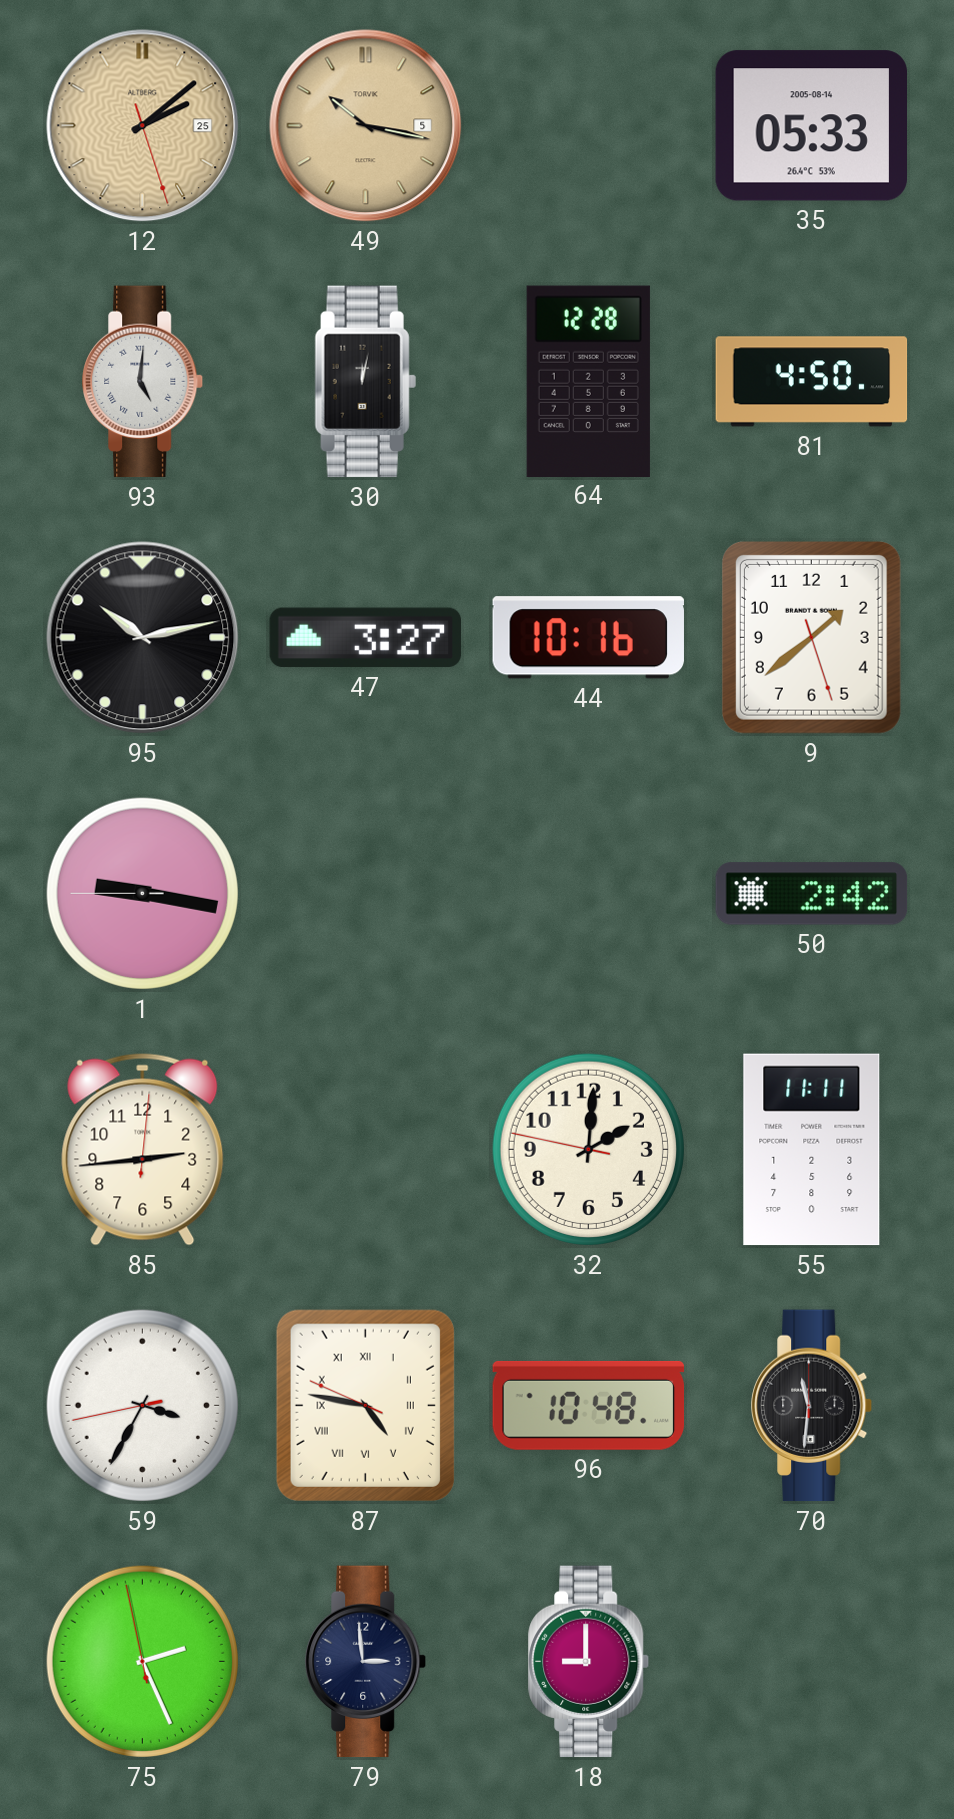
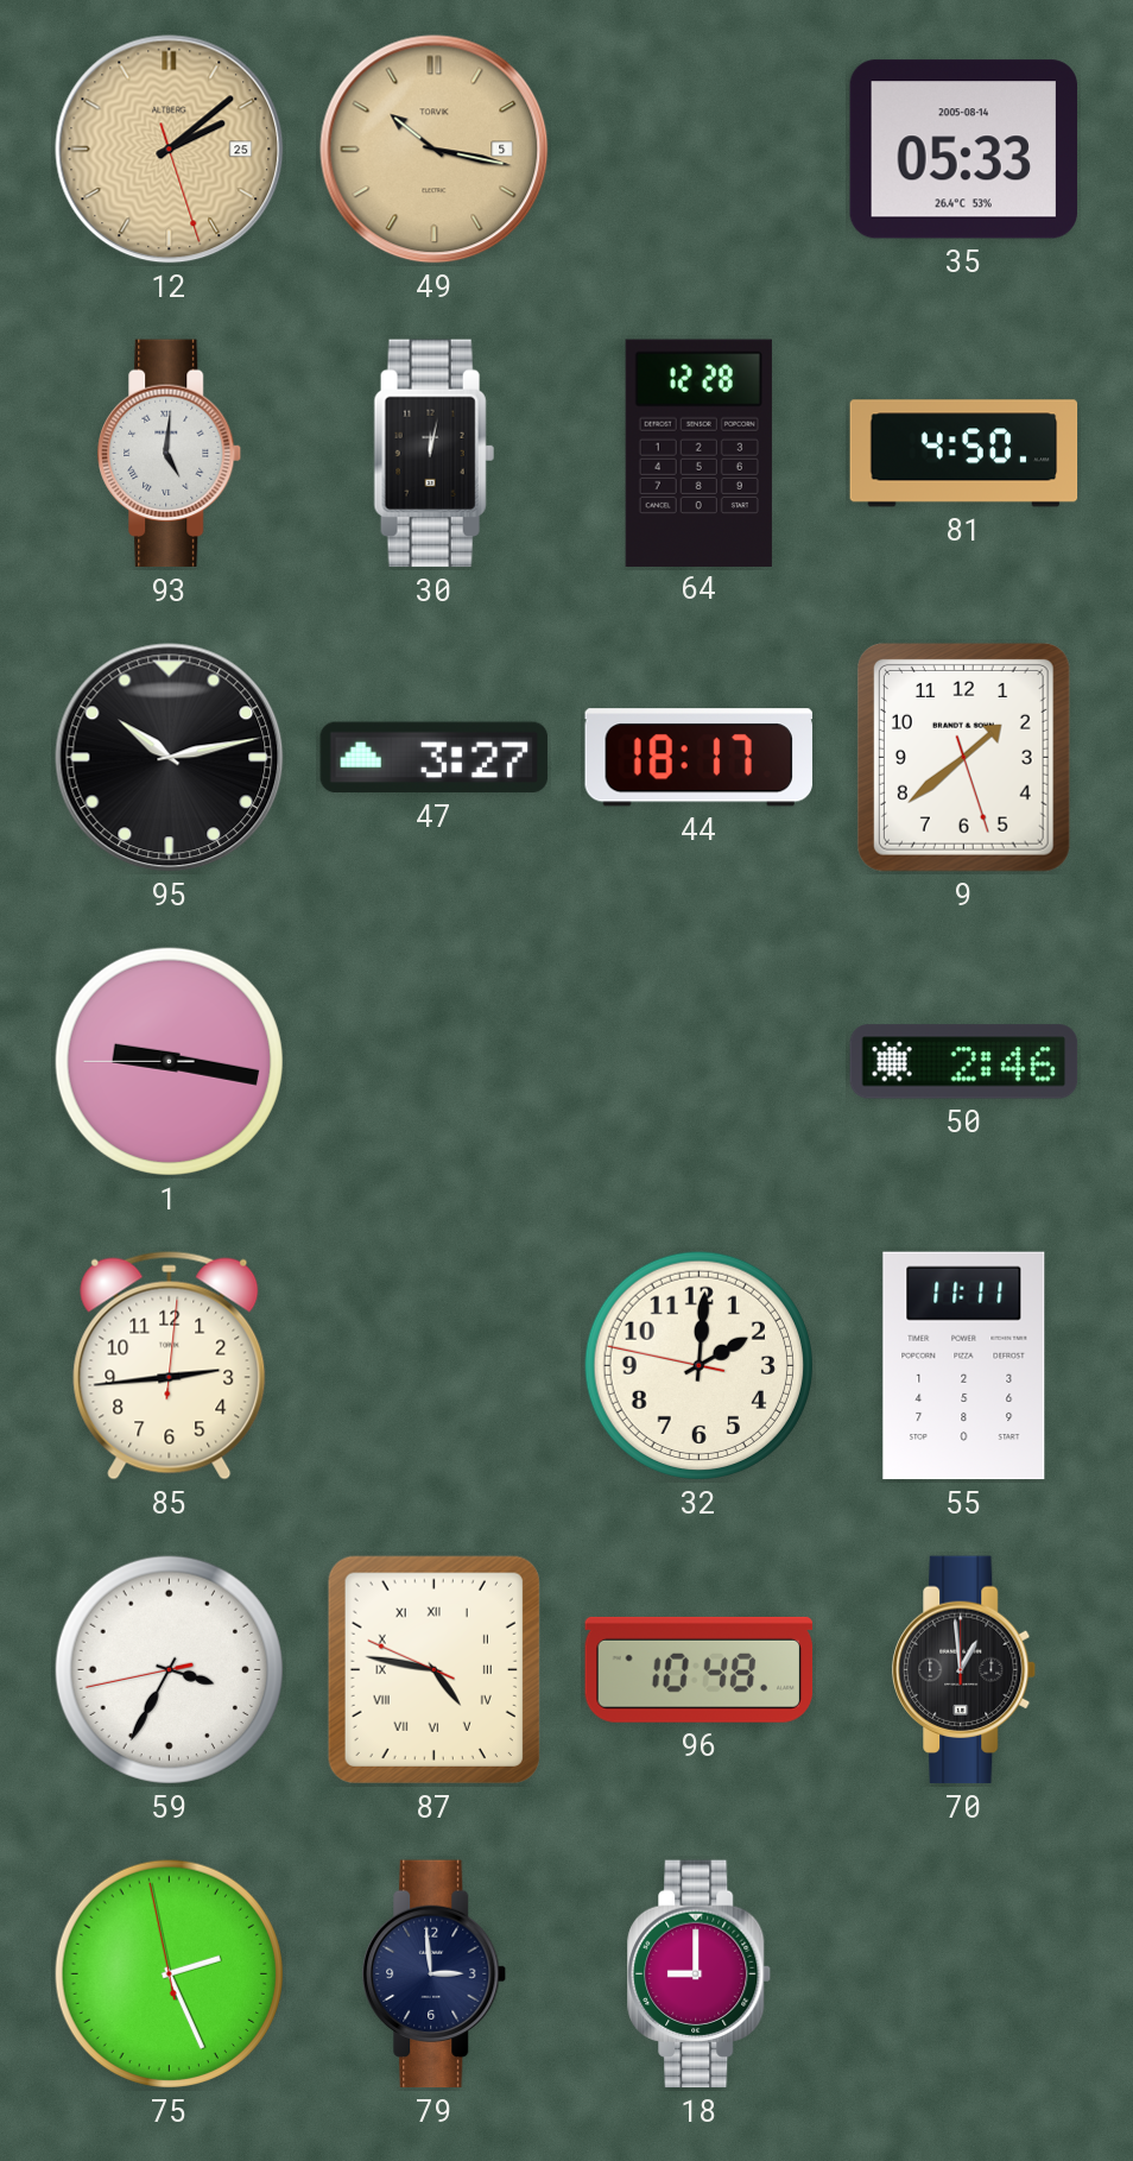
44: 10:16 -> 18:17 (698, 758)
50: 2:42 -> 2:46 (964, 1062)
70: 11:31 -> 12:59 (964, 1670)
